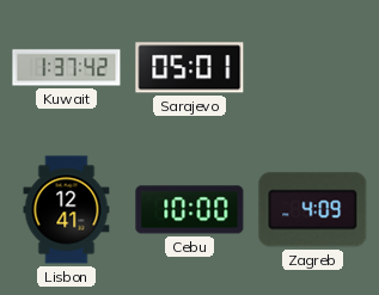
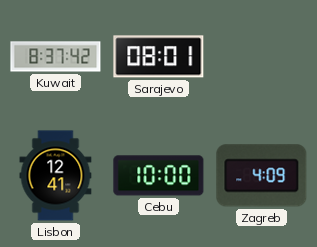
Kuwait: 1:37 -> 8:37 (56, 57)
Sarajevo: 05:01 -> 08:01 (159, 57)
